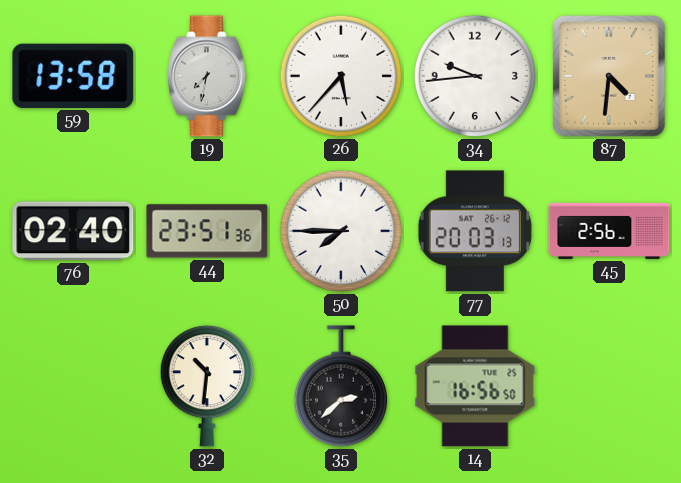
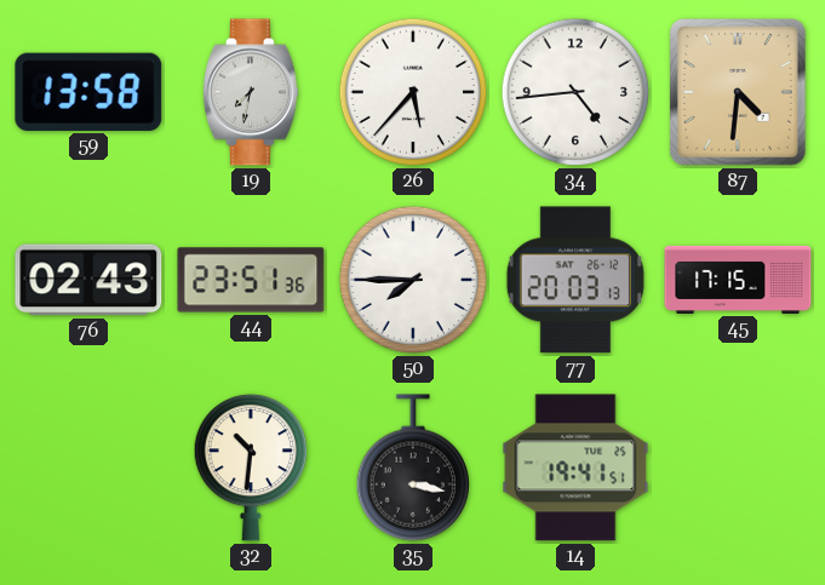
34: 9:44 -> 4:44 (575, 92)
76: 02:40 -> 02:43 (88, 280)
45: 2:56 -> 17:15 (738, 280)
35: 2:38 -> 3:17 (412, 468)
14: 16:56 -> 19:41 (575, 468)
